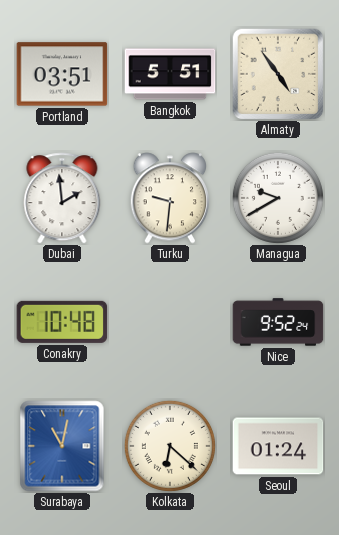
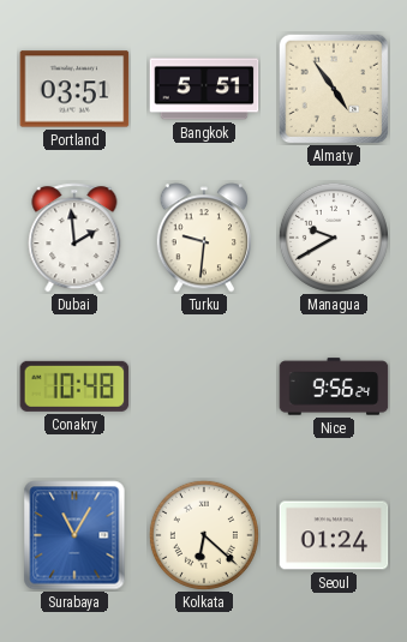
Nice: 9:52 -> 9:56 (334, 386)
Surabaya: 11:02 -> 11:05 (74, 535)
